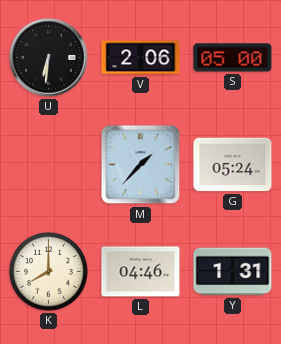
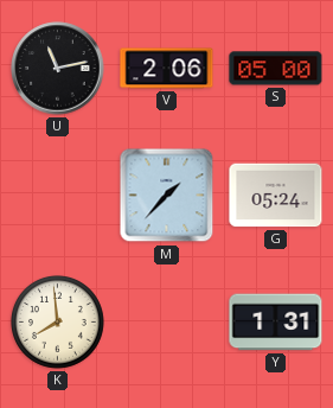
U: 6:31 -> 11:13 (58, 69)
K: 8:00 -> 7:59 (57, 321)
L: 04:46 -> none (141, 272)
